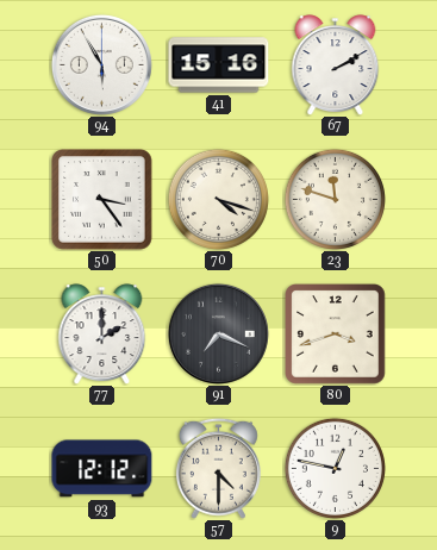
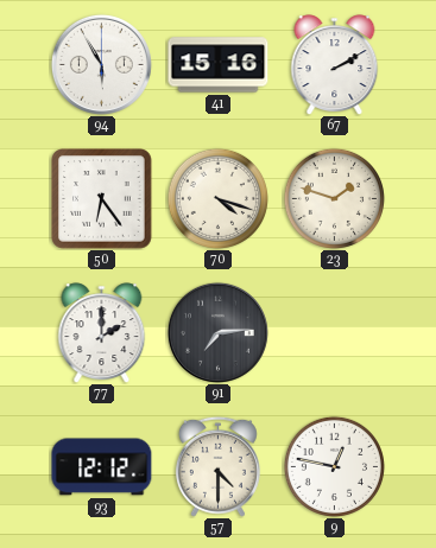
50: 3:24 -> 6:24 (102, 199)
23: 11:48 -> 1:48 (334, 198)
91: 7:19 -> 7:14 (217, 332)
80: 3:42 -> none (336, 335)
